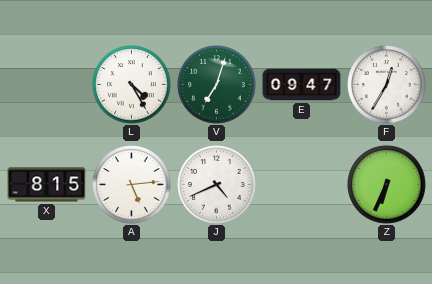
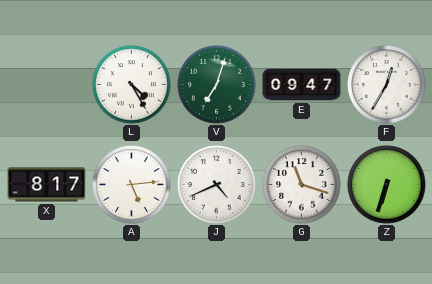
X: 8:15 -> 8:17 (47, 185)
G: none -> 11:18 (302, 185)
Z: 6:34 -> 6:33 (387, 185)
